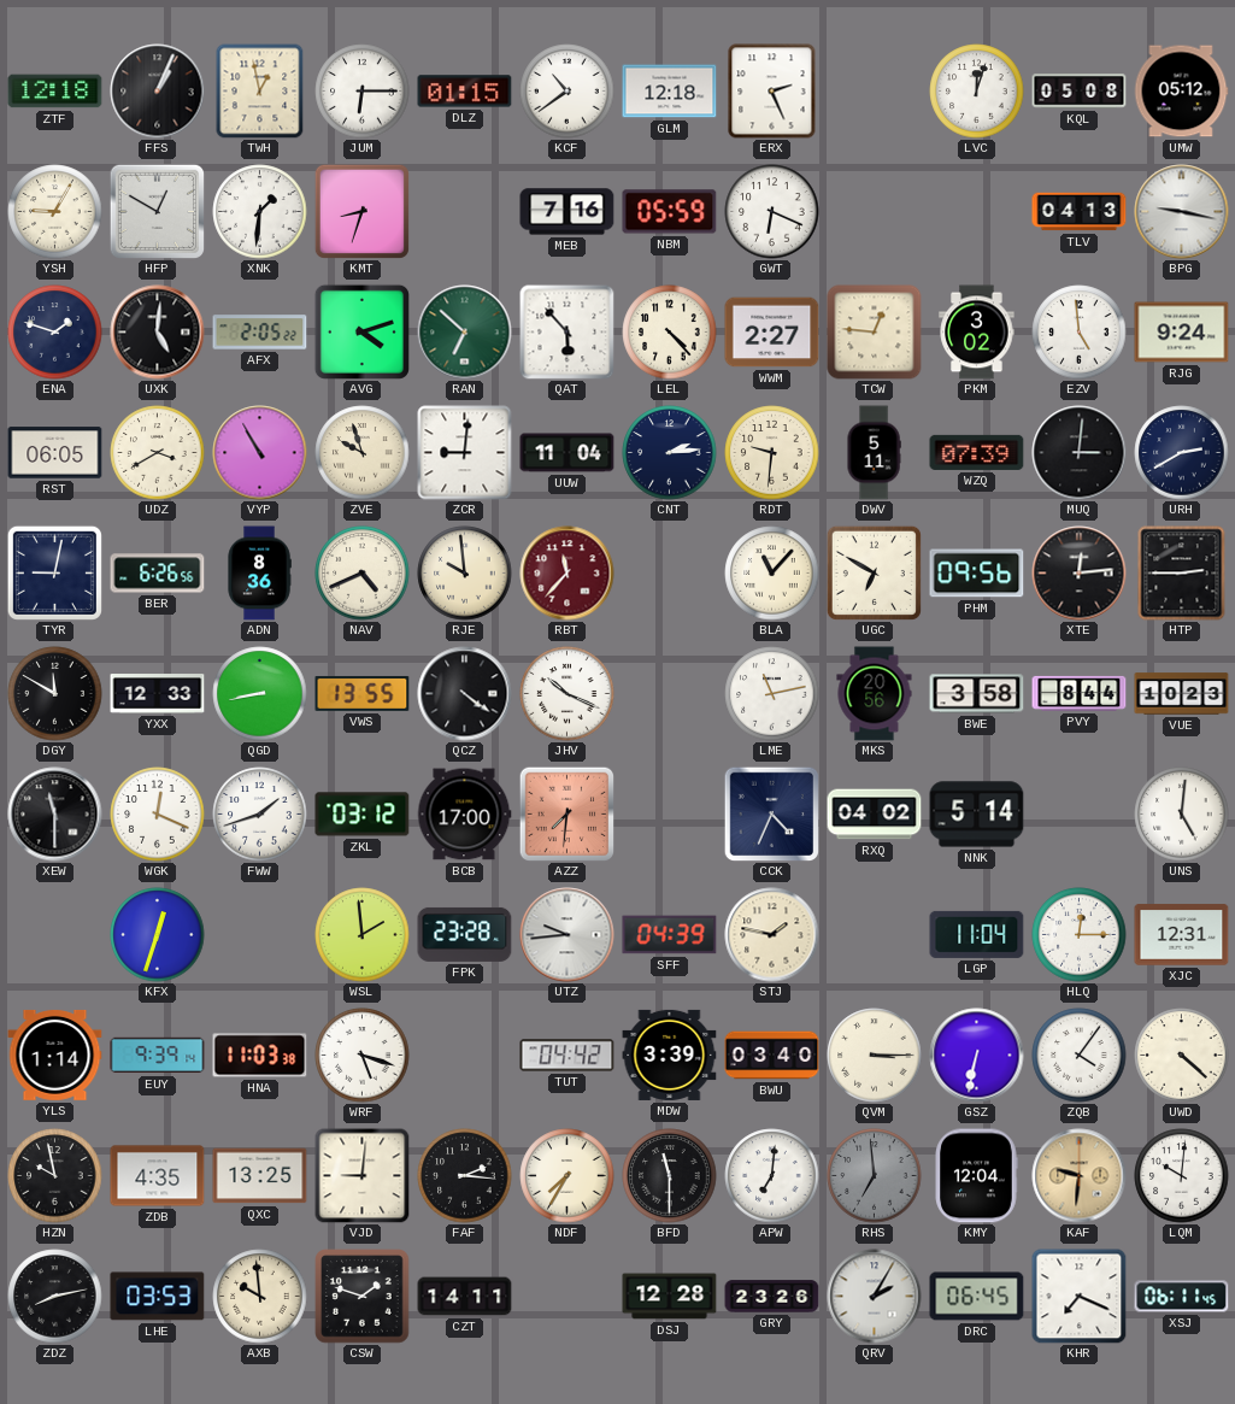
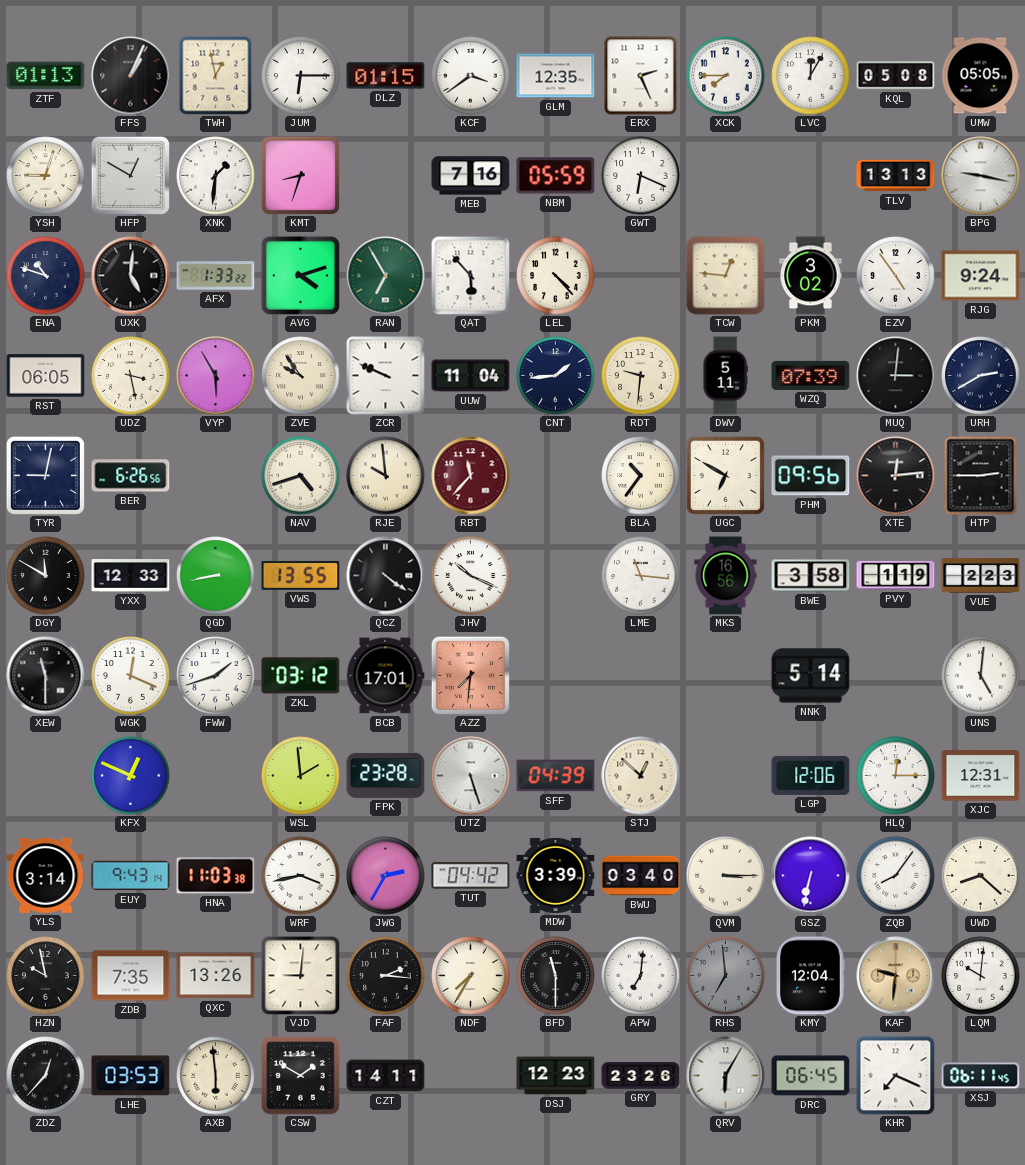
ZTF: 12:18 -> 01:13 (46, 76)
KCF: 10:39 -> 3:39 (471, 76)
GLM: 12:18 -> 12:35 (556, 76)
XCK: none -> 7:45 (726, 76)
LVC: 12:03 -> 12:05 (811, 76)
UMW: 05:12 -> 05:05 (980, 76)
YSH: 9:05 -> 9:03 (46, 176)
TLV: 04:13 -> 13:13 (896, 176)
ENA: 1:48 -> 10:48 (46, 276)
AFX: 2:05 -> 1:33 (216, 276)
RAN: 6:52 -> 6:55 (386, 276)
WWM: 2:27 -> none (772, 333)
EZV: 4:59 -> 4:54 (896, 276)
UDZ: 3:40 -> 3:28 (131, 376)
VYP: 10:55 -> 5:55 (216, 376)
ZVE: 9:57 -> 9:54 (301, 376)
ZCR: 9:01 -> 9:49 (386, 376)
CNT: 2:14 -> 1:44 (556, 376)
ADN: 8:36 -> none (259, 574)
NAV: 4:41 -> 4:42 (301, 476)
BLA: 11:07 -> 10:36 (641, 476)
LME: 11:13 -> 11:16 (641, 576)
MKS: 20:56 -> 16:56 (726, 576)
PVY: 8:44 -> 1:19 (896, 575)
VUE: 10:23 -> 2:23 (981, 576)
BCB: 17:00 -> 17:01 (385, 676)
CCK: 4:34 -> none (771, 813)
RXQ: 04:02 -> none (875, 815)
KFX: 12:33 -> 12:49 (131, 776)
UTZ: 9:44 -> 5:27 (471, 776)
STJ: 1:47 -> 12:52 (641, 776)
LGP: 11:04 -> 12:06 (811, 775)
YLS: 1:14 -> 3:14 (46, 875)
EUY: 9:39 -> 9:43 (131, 876)
WRF: 5:18 -> 3:43 (301, 876)
JWG: none -> 2:35 (386, 876)
ZQB: 4:06 -> 8:06 (896, 876)
UWD: 4:22 -> 8:22 (981, 876)
ZDB: 4:35 -> 7:35 (131, 976)
QXC: 13:25 -> 13:26 (216, 976)
ZDZ: 8:13 -> 12:37 (46, 1076)
AXB: 9:59 -> 5:59 (216, 1076)
CSW: 1:48 -> 1:50 (301, 1076)
DSJ: 12:28 -> 12:23 (556, 1076)
QRV: 2:05 -> 6:05 (726, 1076)
